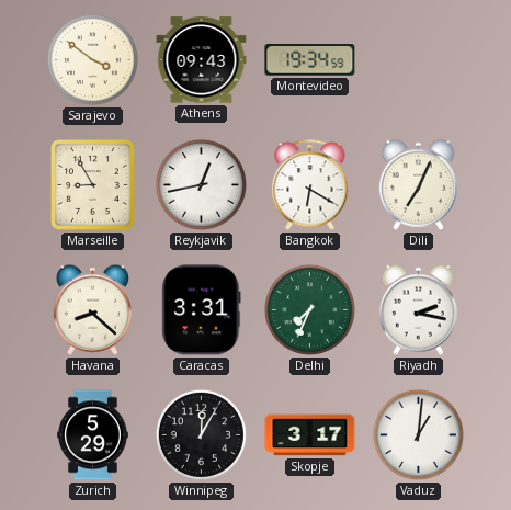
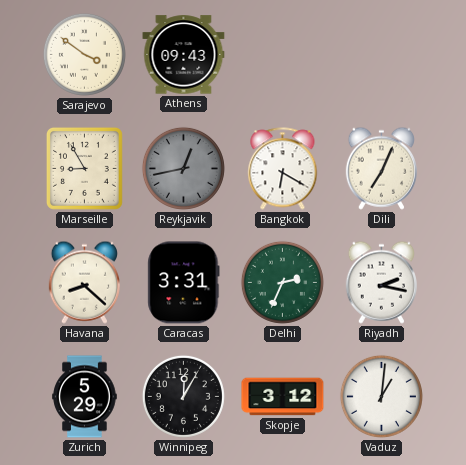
Montevideo: 19:34 -> none (310, 60)
Reykjavik dial: white -> grey (183, 168)
Delhi: 7:34 -> 2:34 (282, 282)
Skopje: 3:17 -> 3:12 (283, 397)
